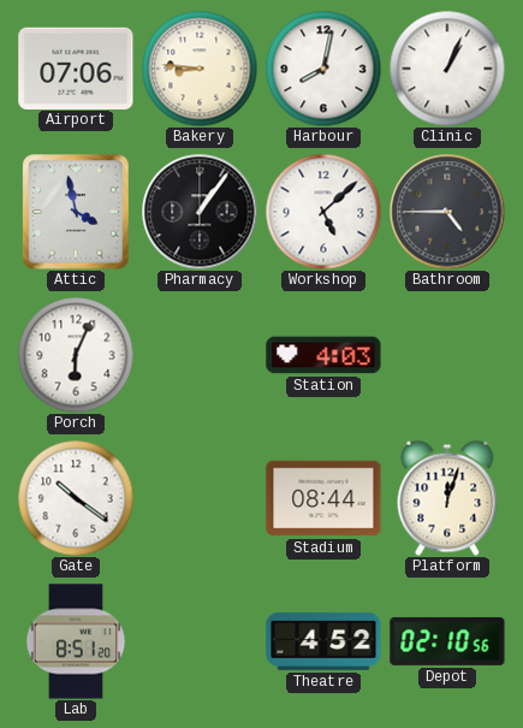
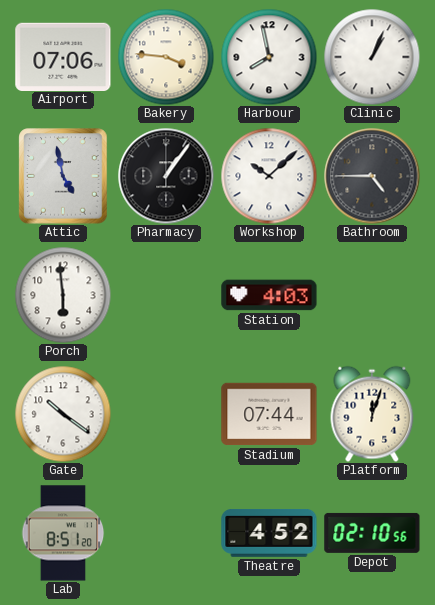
Bakery: 8:46 -> 3:46 (166, 57)
Harbour: 8:02 -> 7:58 (269, 57)
Attic: 3:58 -> 4:58 (63, 176)
Workshop: 5:08 -> 10:08 (269, 176)
Porch: 6:04 -> 5:59 (63, 295)
Stadium: 08:44 -> 07:44 (269, 414)
